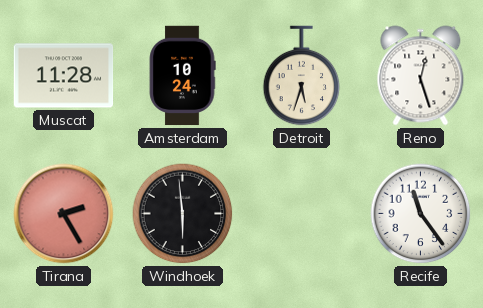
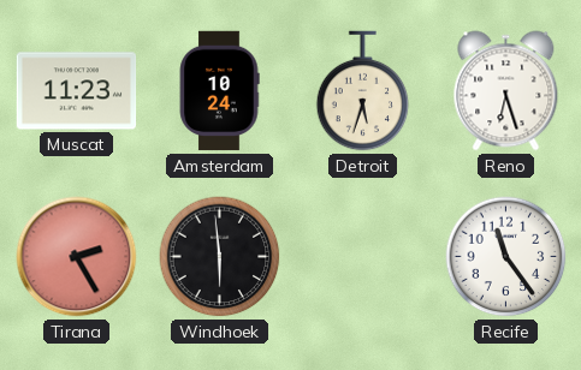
Muscat: 11:28 -> 11:23 (77, 91)
Reno: 12:27 -> 6:27 (506, 91)
